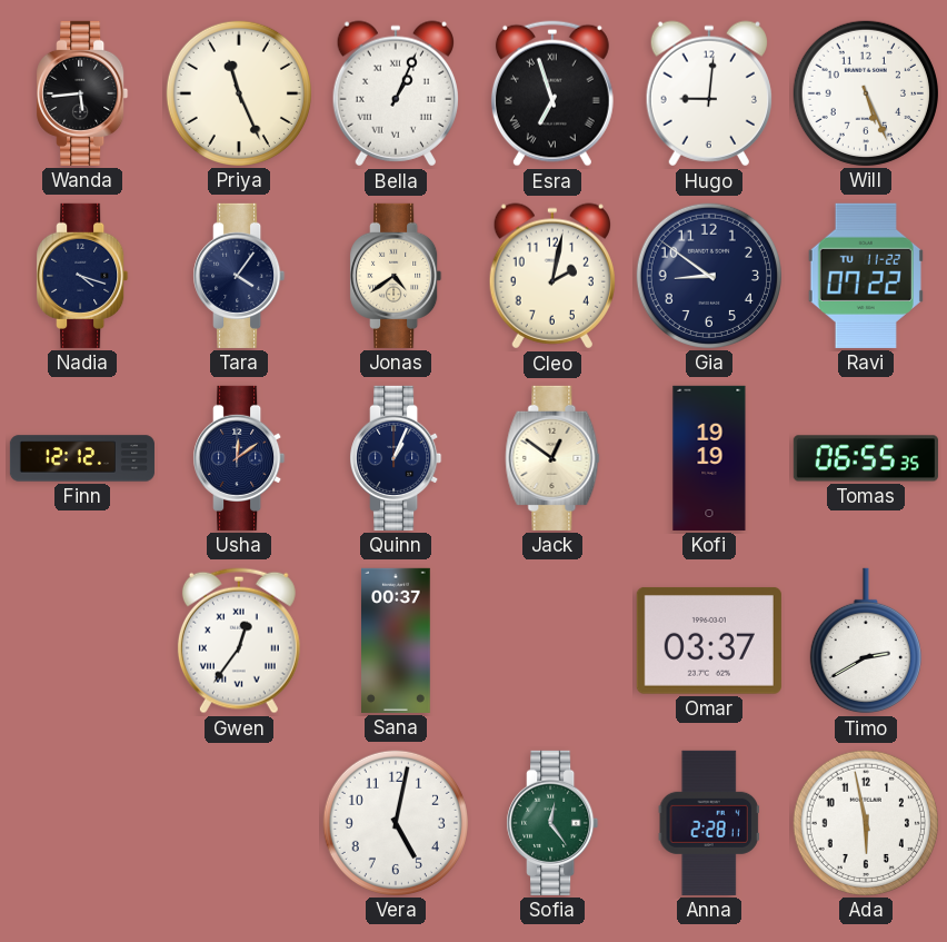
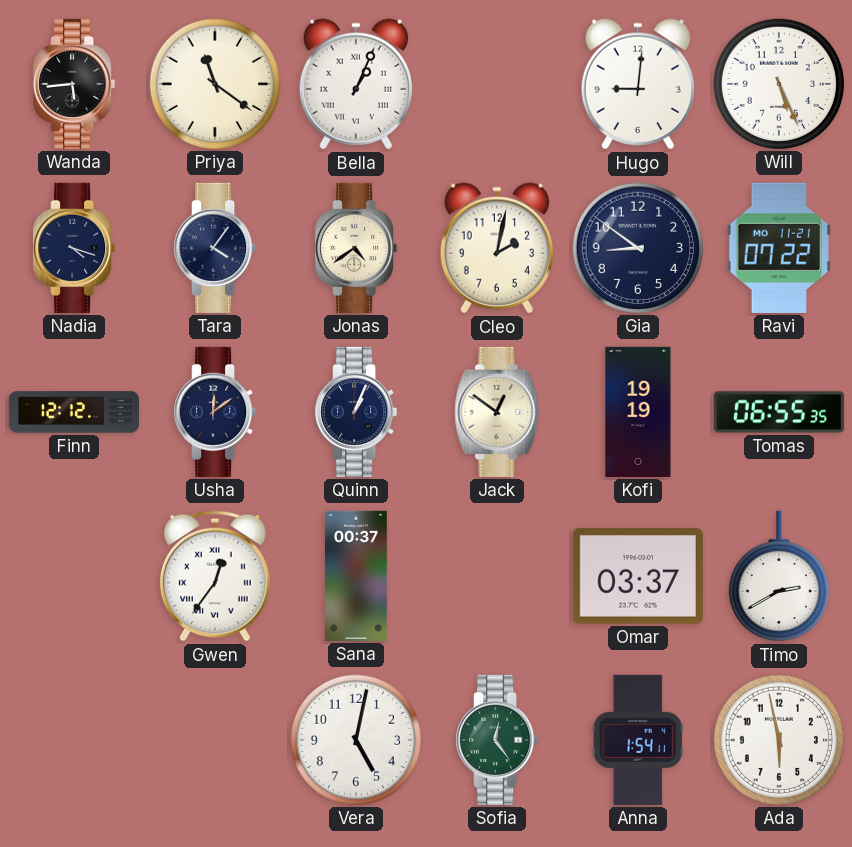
Priya: 11:26 -> 11:21 (215, 84)
Esra: 6:57 -> none (552, 93)
Ravi date: TU 11-22 -> MO 11-21 (779, 248)
Anna: 2:28 -> 1:54 (638, 740)
